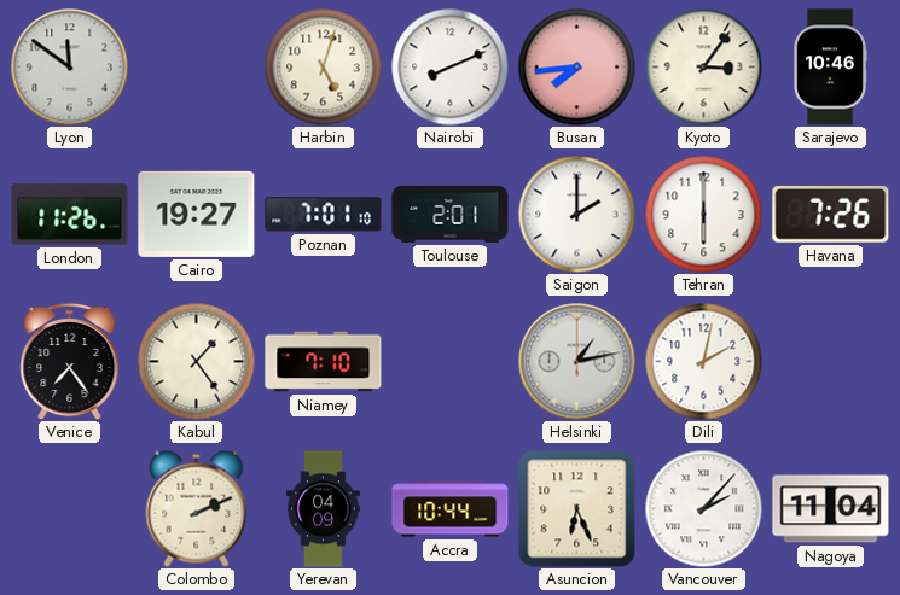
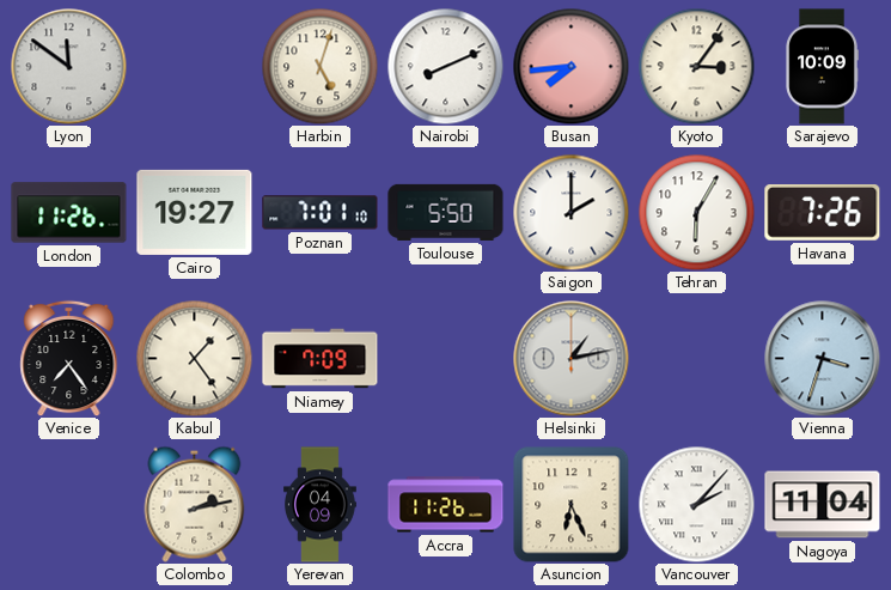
Sarajevo: 10:46 -> 10:09 (822, 67)
Toulouse: 2:01 -> 5:50 (446, 212)
Tehran: 6:00 -> 6:05 (696, 212)
Niamey: 7:10 -> 7:09 (321, 359)
Dili: 2:02 -> none (703, 361)
Vienna: none -> 3:33 (823, 359)
Colombo: 2:11 -> 2:13 (195, 504)
Accra: 10:44 -> 11:26 (446, 505)
